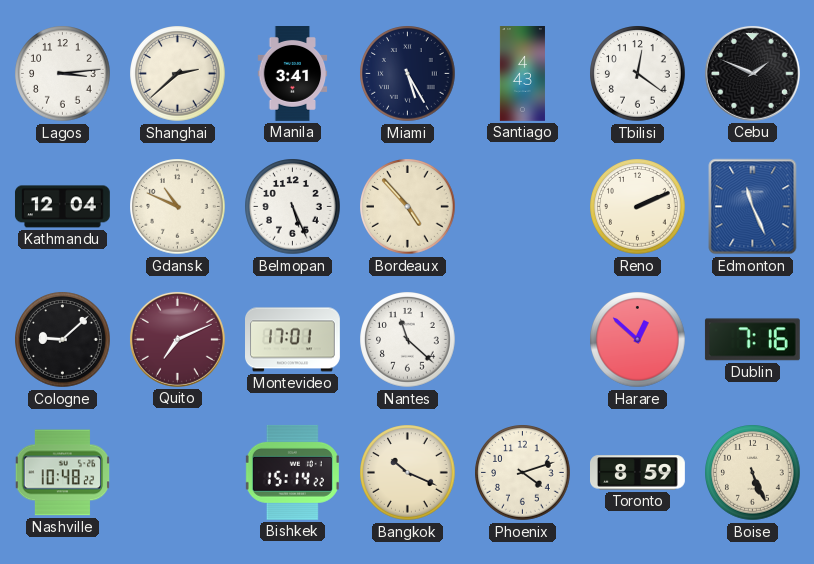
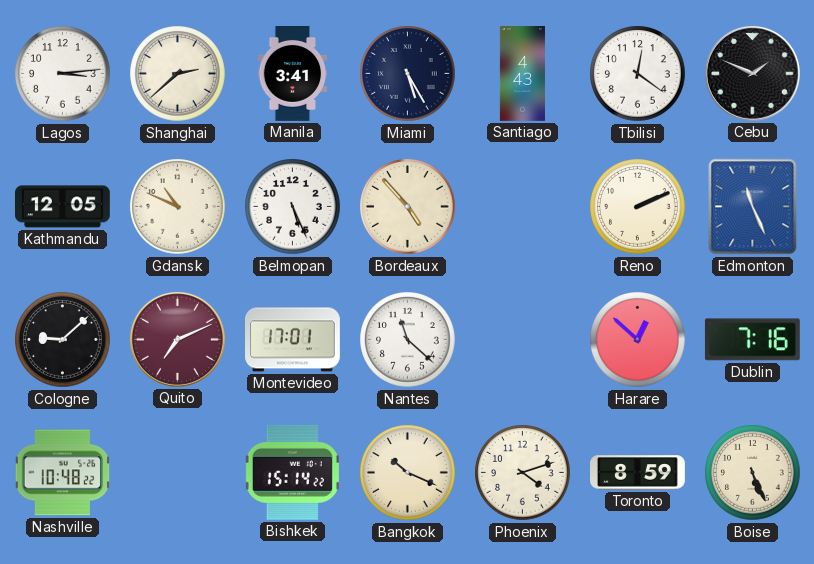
Kathmandu: 12:04 -> 12:05 (62, 207)
